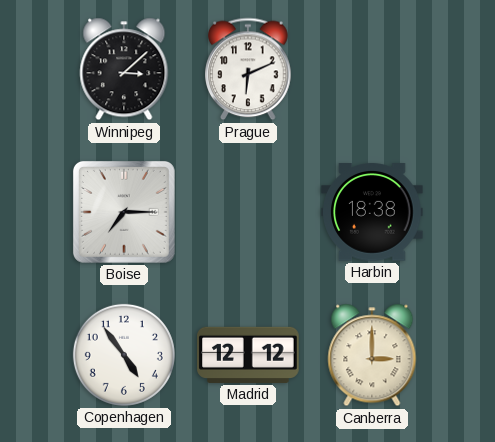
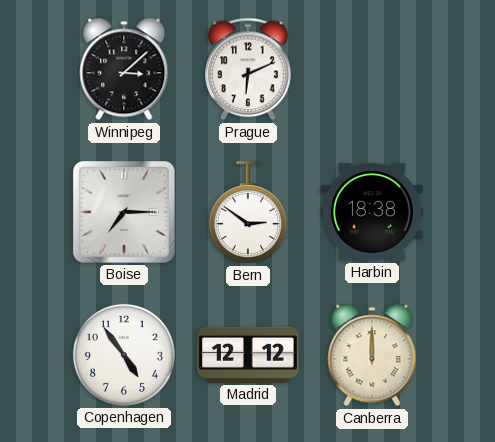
Bern: none -> 2:51 (248, 213)
Canberra: 3:00 -> 12:00 (372, 355)
